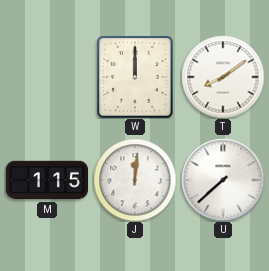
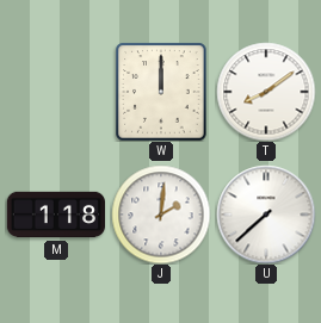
M: 1:15 -> 1:18 (55, 215)
J: 12:01 -> 2:01 (161, 215)
